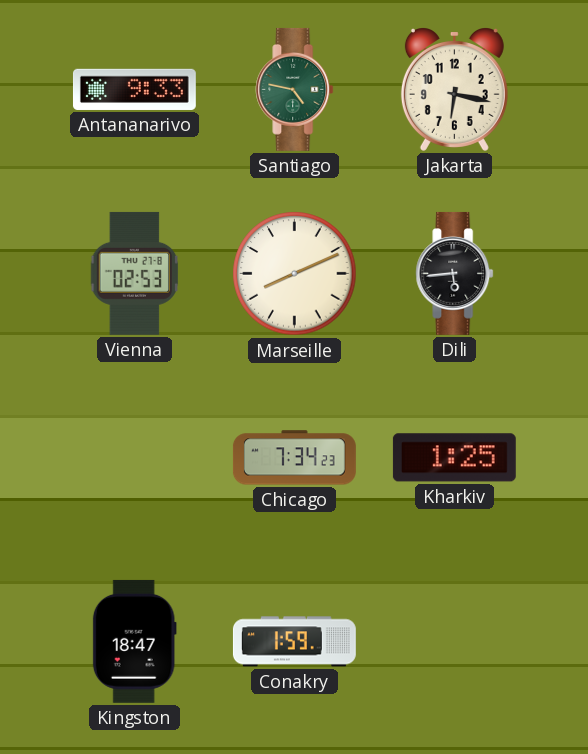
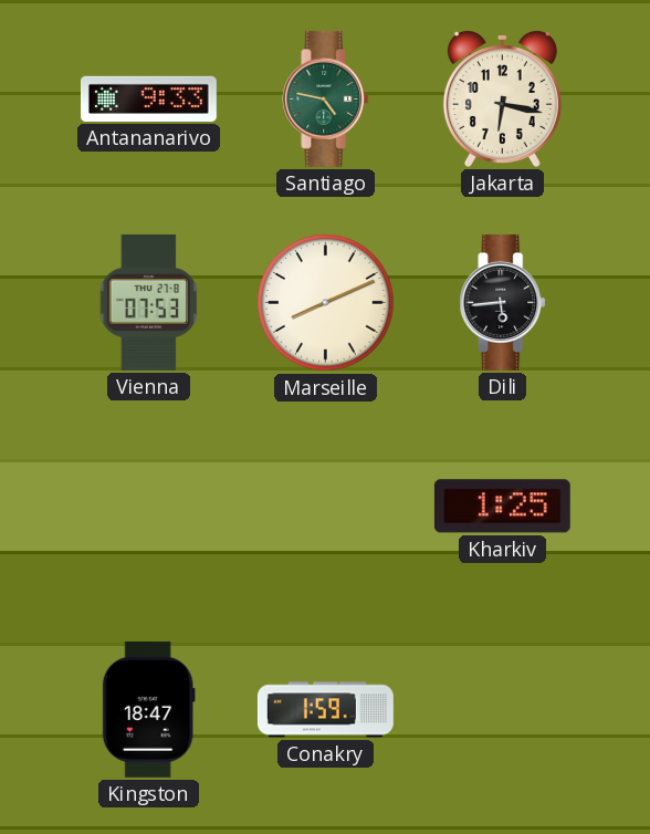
Vienna: 02:53 -> 07:53 (149, 302)
Chicago: 7:34 -> none (294, 458)
